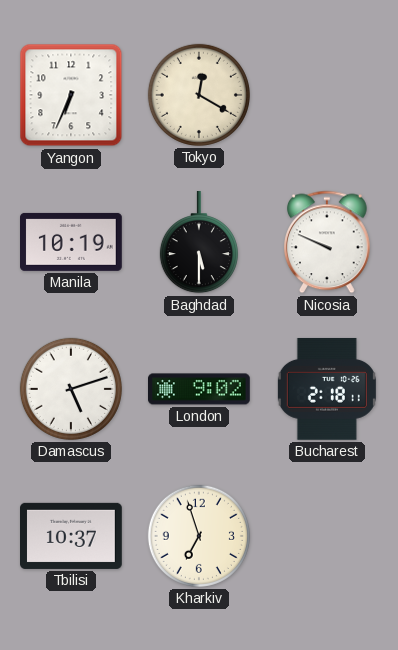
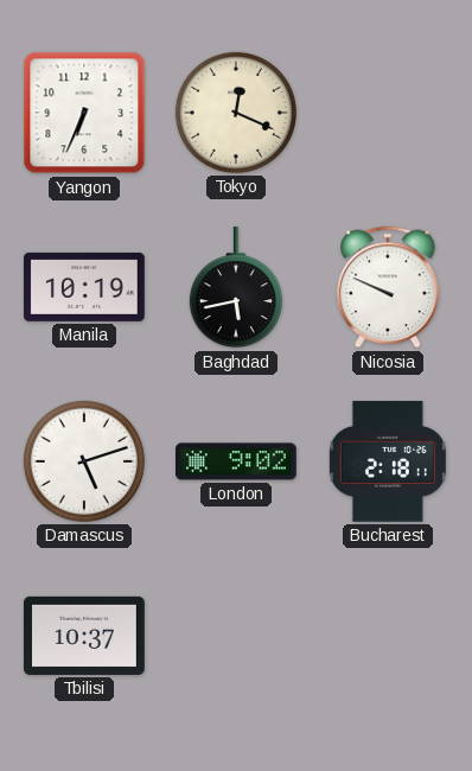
Tokyo: 12:20 -> 12:19 (236, 113)
Baghdad: 5:30 -> 5:43 (236, 288)
Kharkiv: 6:57 -> none (199, 536)
